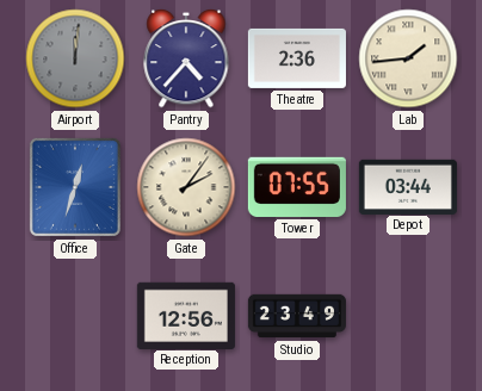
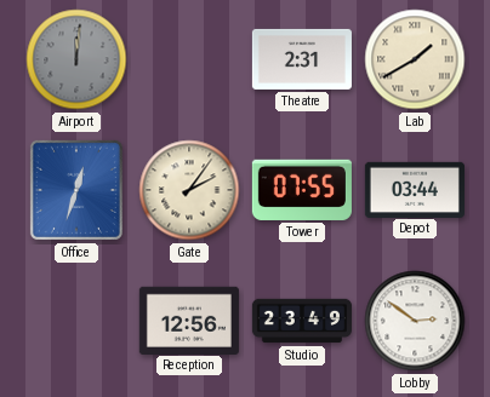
Pantry: 4:37 -> none (186, 58)
Theatre: 2:36 -> 2:31 (302, 59)
Lab: 1:44 -> 1:40 (415, 59)
Lobby: none -> 2:51 (415, 321)
